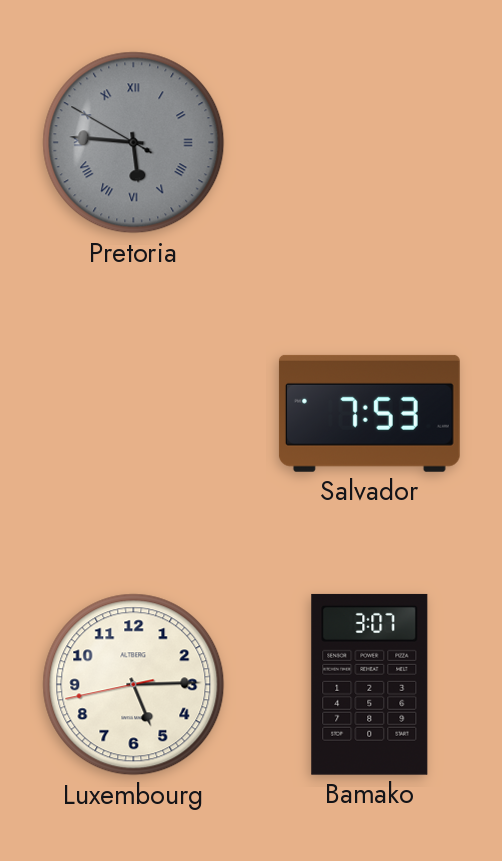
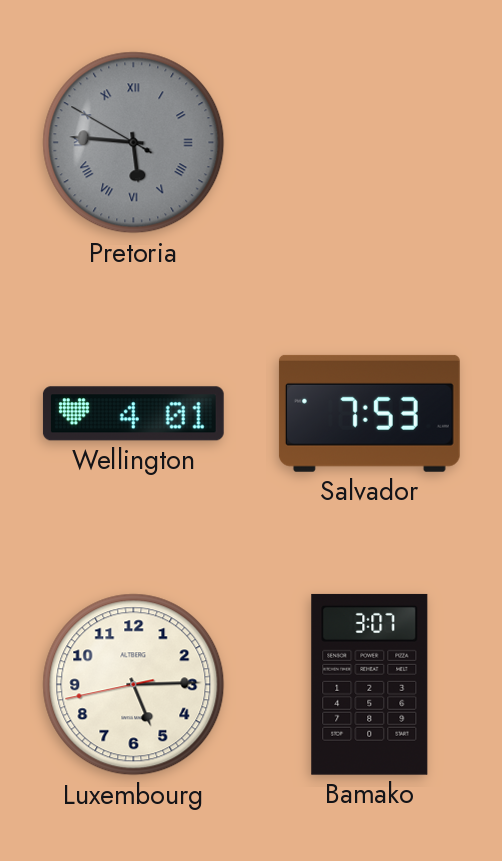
Wellington: none -> 4:01 (133, 414)
